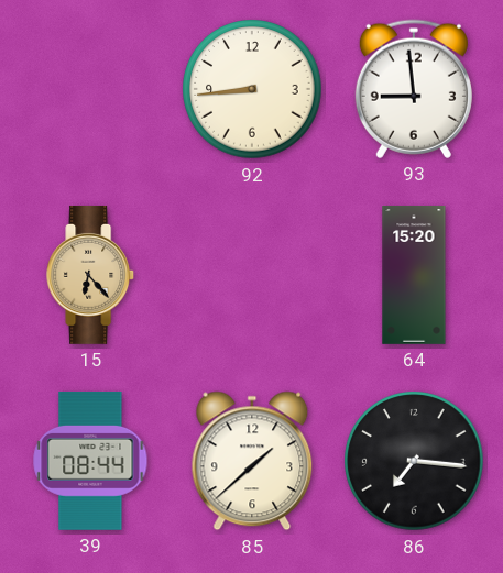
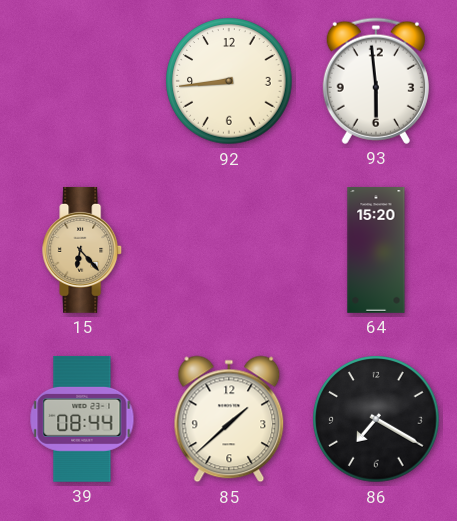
93: 8:59 -> 5:59 (376, 81)
86: 7:16 -> 7:20 (376, 419)
